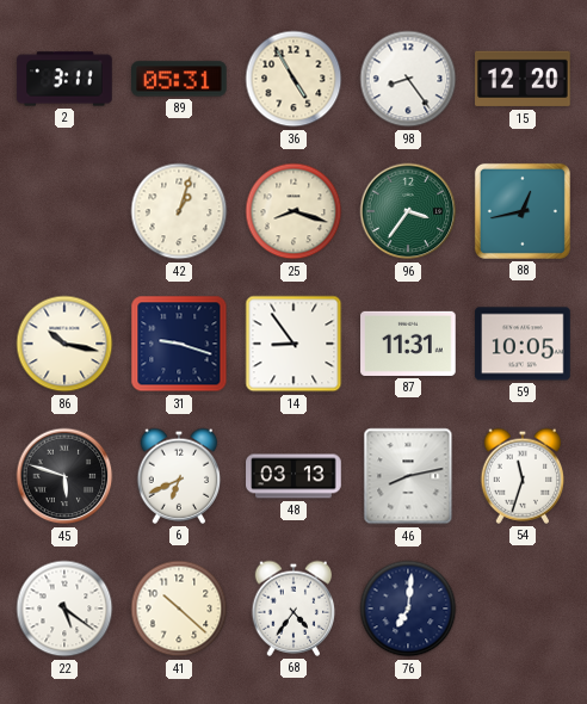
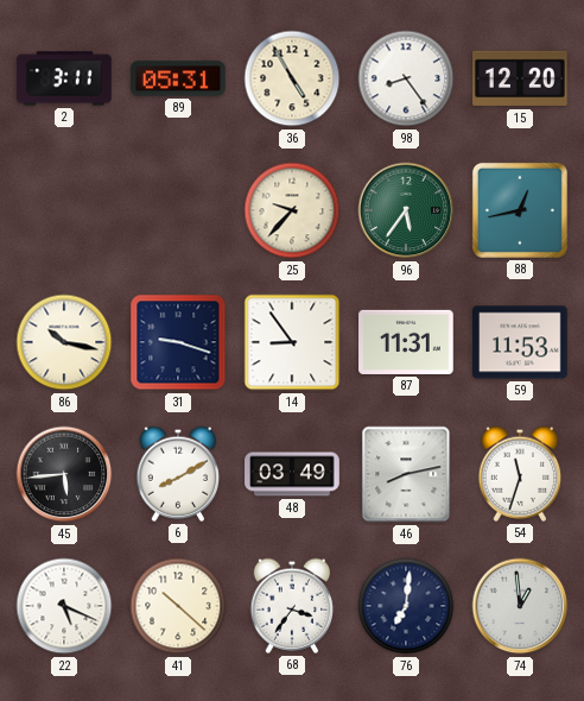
42: 1:03 -> none (179, 211)
25: 8:18 -> 9:37 (292, 210)
96: 3:36 -> 5:36 (406, 210)
59: 10:05 -> 11:53 (520, 342)
45: 5:48 -> 5:44 (64, 474)
6: 6:41 -> 8:10 (178, 474)
48: 03:13 -> 03:49 (292, 474)
22: 5:21 -> 5:19 (64, 606)
68: 4:36 -> 3:36 (292, 606)
74: none -> 12:59 (520, 606)
